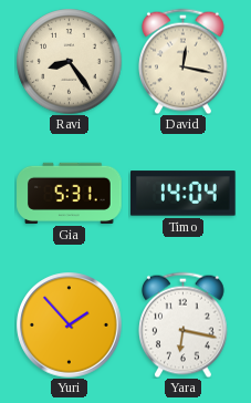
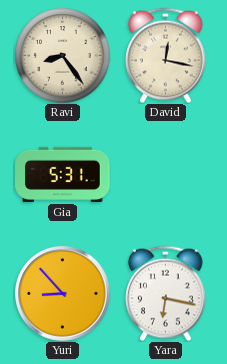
Timo: 14:04 -> none (184, 194)
Yuri: 1:53 -> 8:53 (63, 294)
